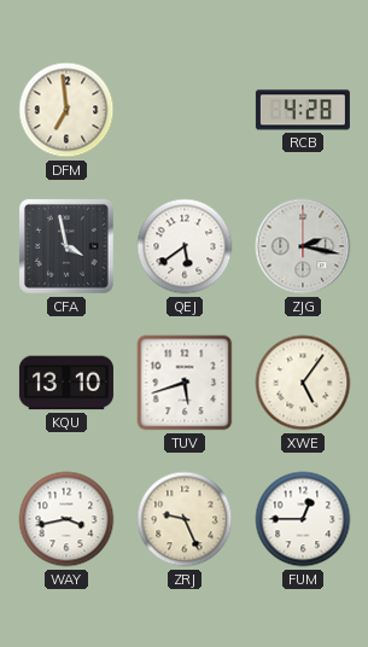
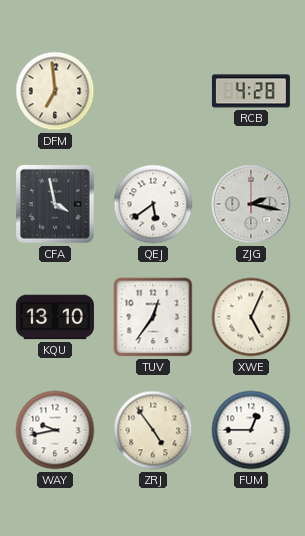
TUV: 5:42 -> 12:36 (153, 317)
XWE: 5:06 -> 5:04 (251, 317)
WAY: 3:43 -> 9:43 (55, 430)
ZRJ: 9:26 -> 4:54 (153, 430)
